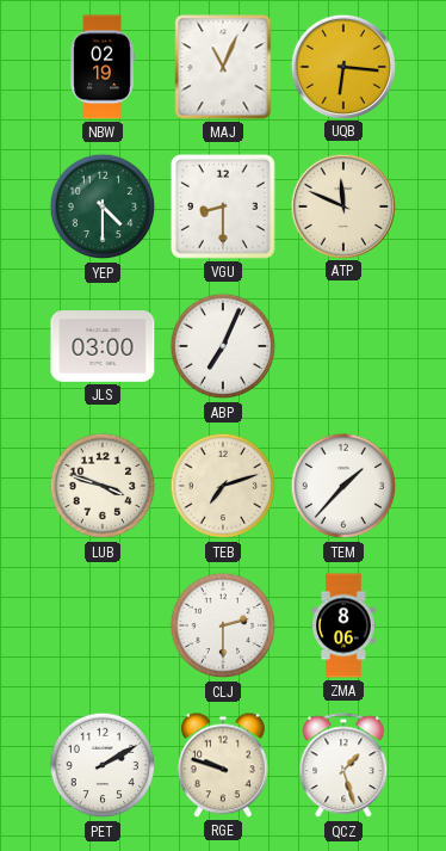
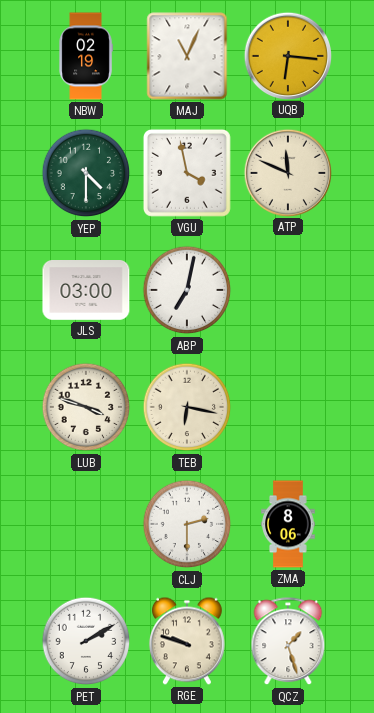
VGU: 8:30 -> 3:58 (187, 173)
ABP: 7:04 -> 7:02 (187, 290)
TEB: 7:12 -> 6:17 (187, 407)
TEM: 1:37 -> none (343, 486)
